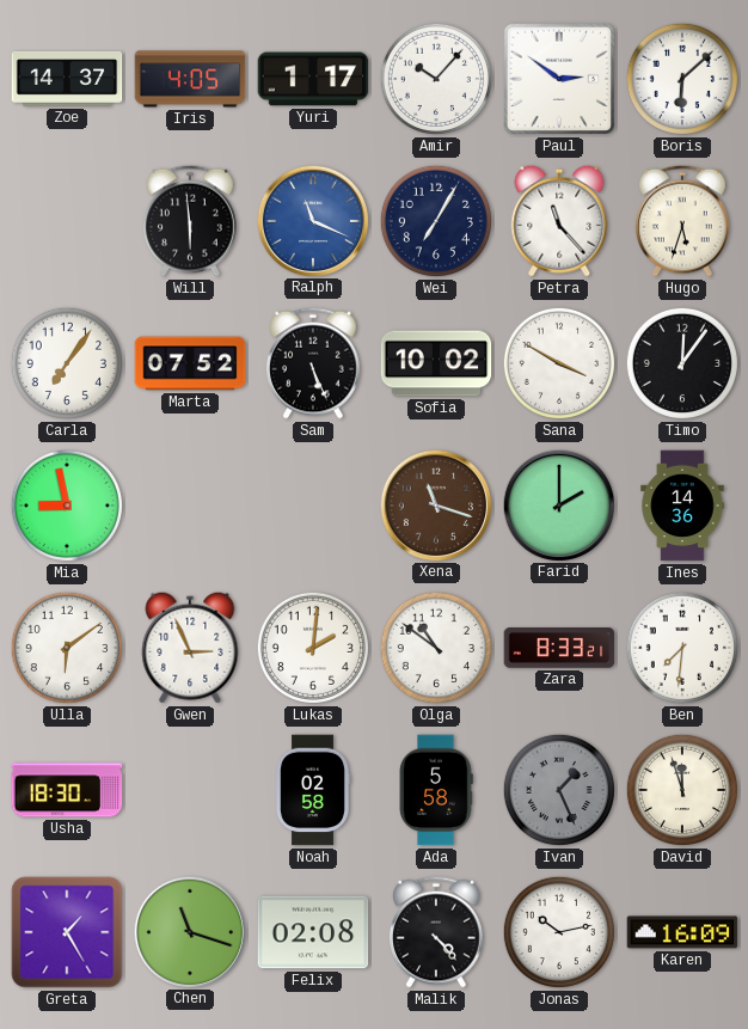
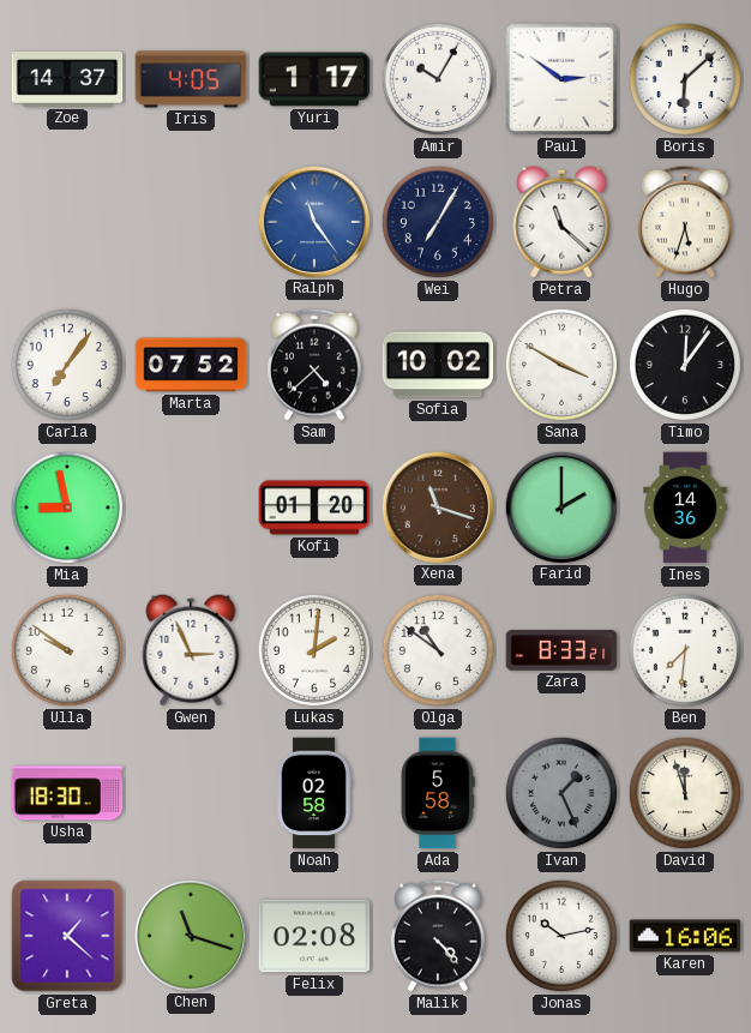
Amir: 10:07 -> 10:05 (438, 79)
Will: 5:59 -> none (191, 221)
Ralph: 11:19 -> 11:24 (313, 221)
Petra: 11:23 -> 11:22 (561, 222)
Sam: 5:26 -> 4:38 (316, 365)
Kofi: none -> 01:20 (314, 508)
Ulla: 6:09 -> 9:51 (67, 650)
Greta: 1:25 -> 1:22 (67, 936)
Karen: 16:09 -> 16:06 (685, 936)
